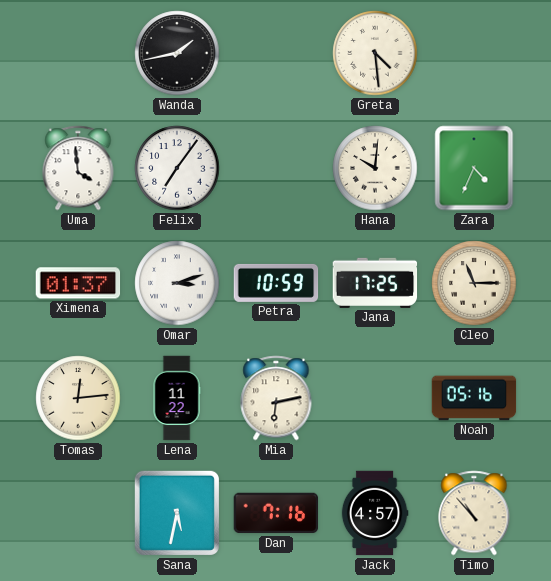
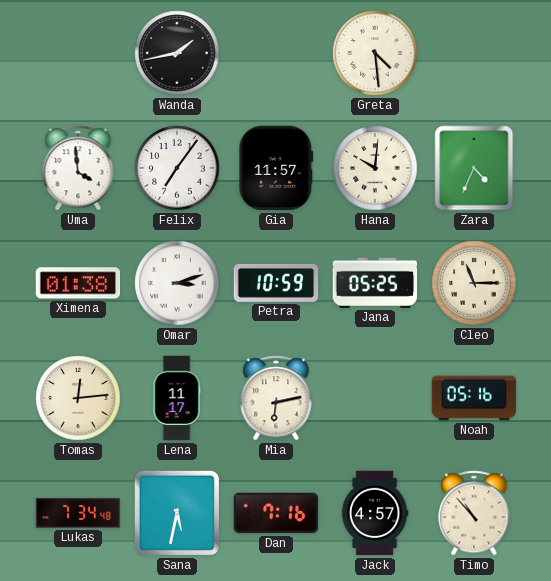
Gia: none -> 11:57 (276, 168)
Ximena: 01:37 -> 01:38 (78, 283)
Jana: 17:25 -> 05:25 (375, 283)
Lena: 11:22 -> 11:17 (177, 398)
Lukas: none -> 7:34 (78, 513)
